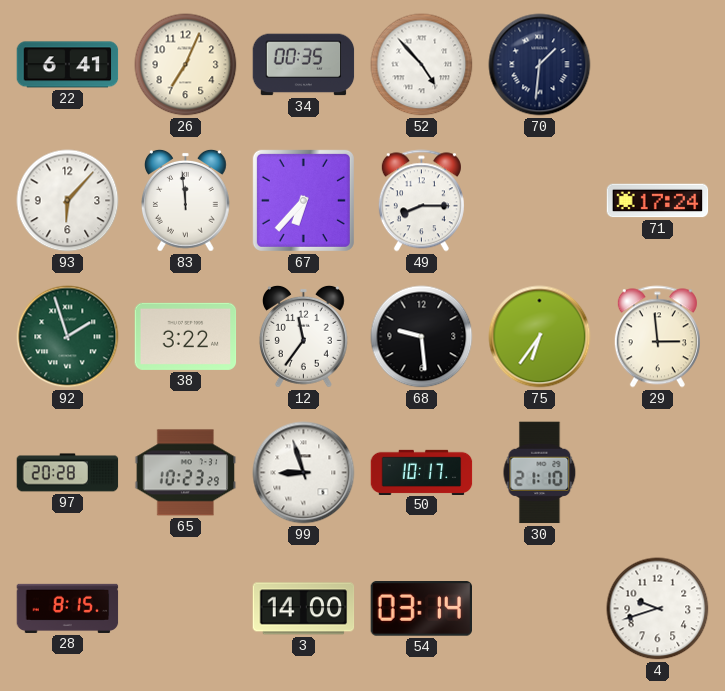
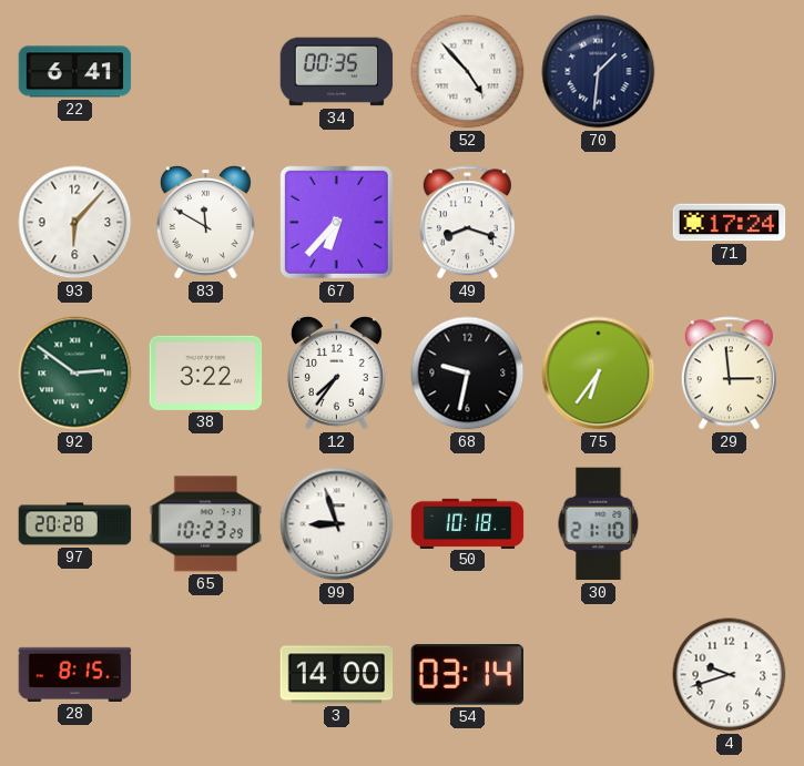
26: 7:04 -> none (186, 65)
83: 11:59 -> 11:50 (205, 222)
49: 8:15 -> 8:18 (467, 223)
92: 1:57 -> 2:51 (75, 374)
12: 11:36 -> 7:36 (336, 372)
68: 9:29 -> 9:32 (468, 374)
50: 10:17 -> 10:18 (468, 523)
